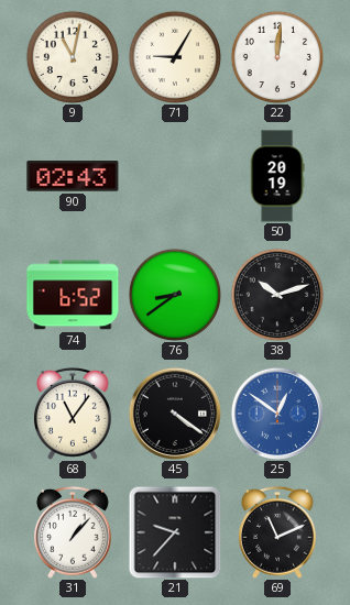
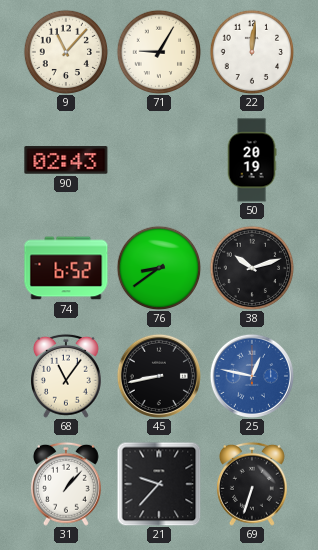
9: 11:02 -> 11:07 (66, 52)
45: 4:21 -> 8:43 (159, 376)
25: 12:51 -> 12:47 (252, 376)
69: 11:11 -> 6:33 (252, 484)
